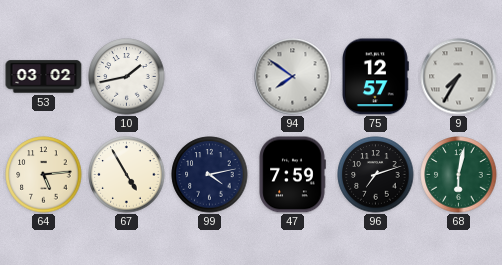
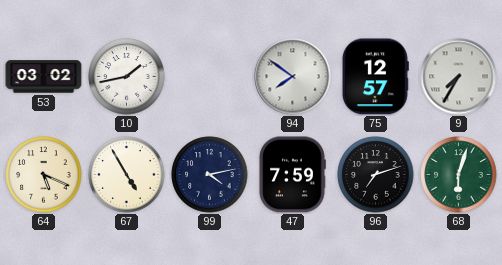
64: 5:14 -> 5:19 (44, 175)
68: 6:02 -> 6:03 (459, 175)
